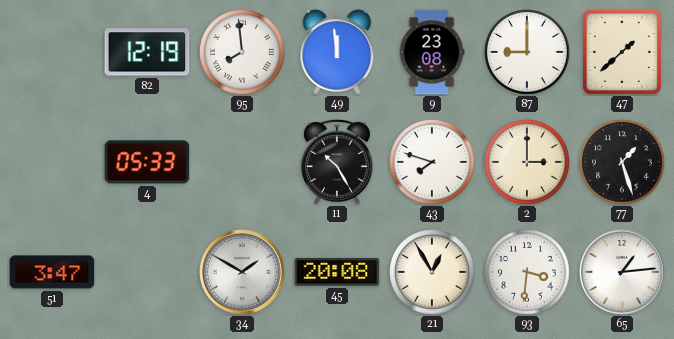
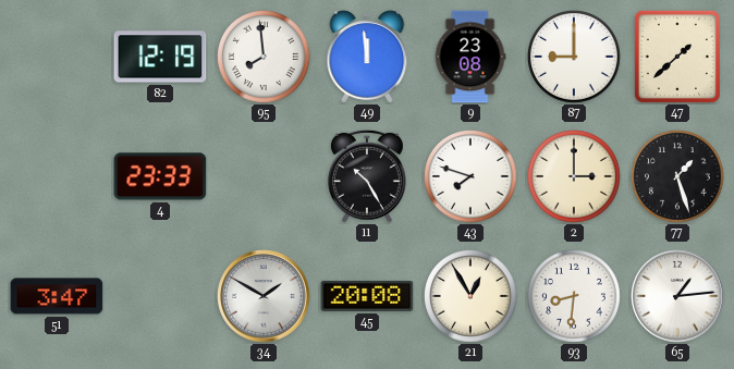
4: 05:33 -> 23:33 (160, 176)
93: 3:31 -> 8:31 (575, 297)
